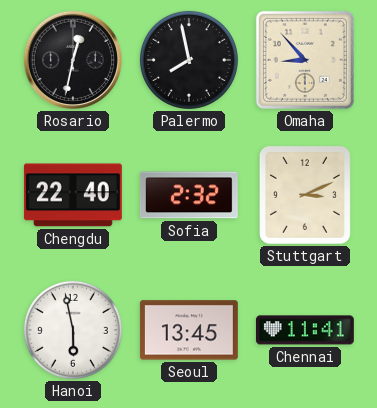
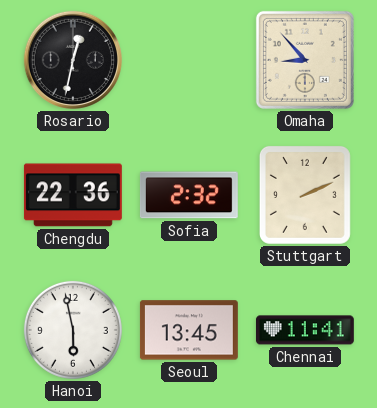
Palermo: 7:58 -> none (189, 60)
Chengdu: 22:40 -> 22:36 (73, 195)
Stuttgart: 3:11 -> 2:11 (305, 195)
